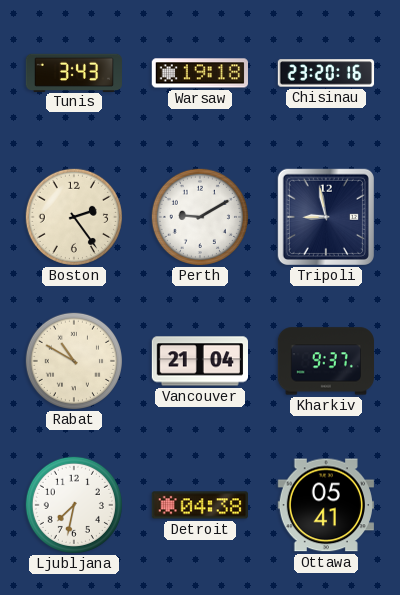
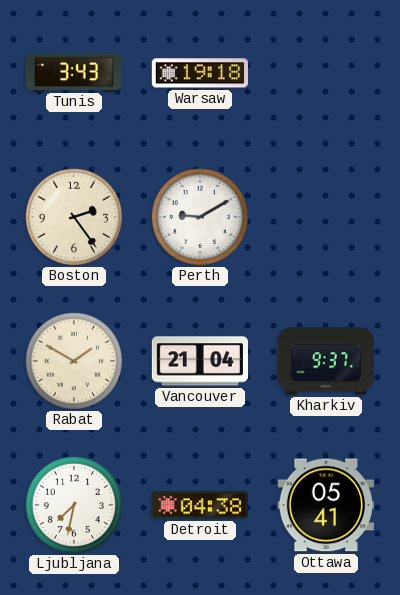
Chisinau: 23:20 -> none (326, 73)
Tripoli: 8:58 -> none (326, 217)
Rabat: 10:50 -> 1:50 (73, 360)
